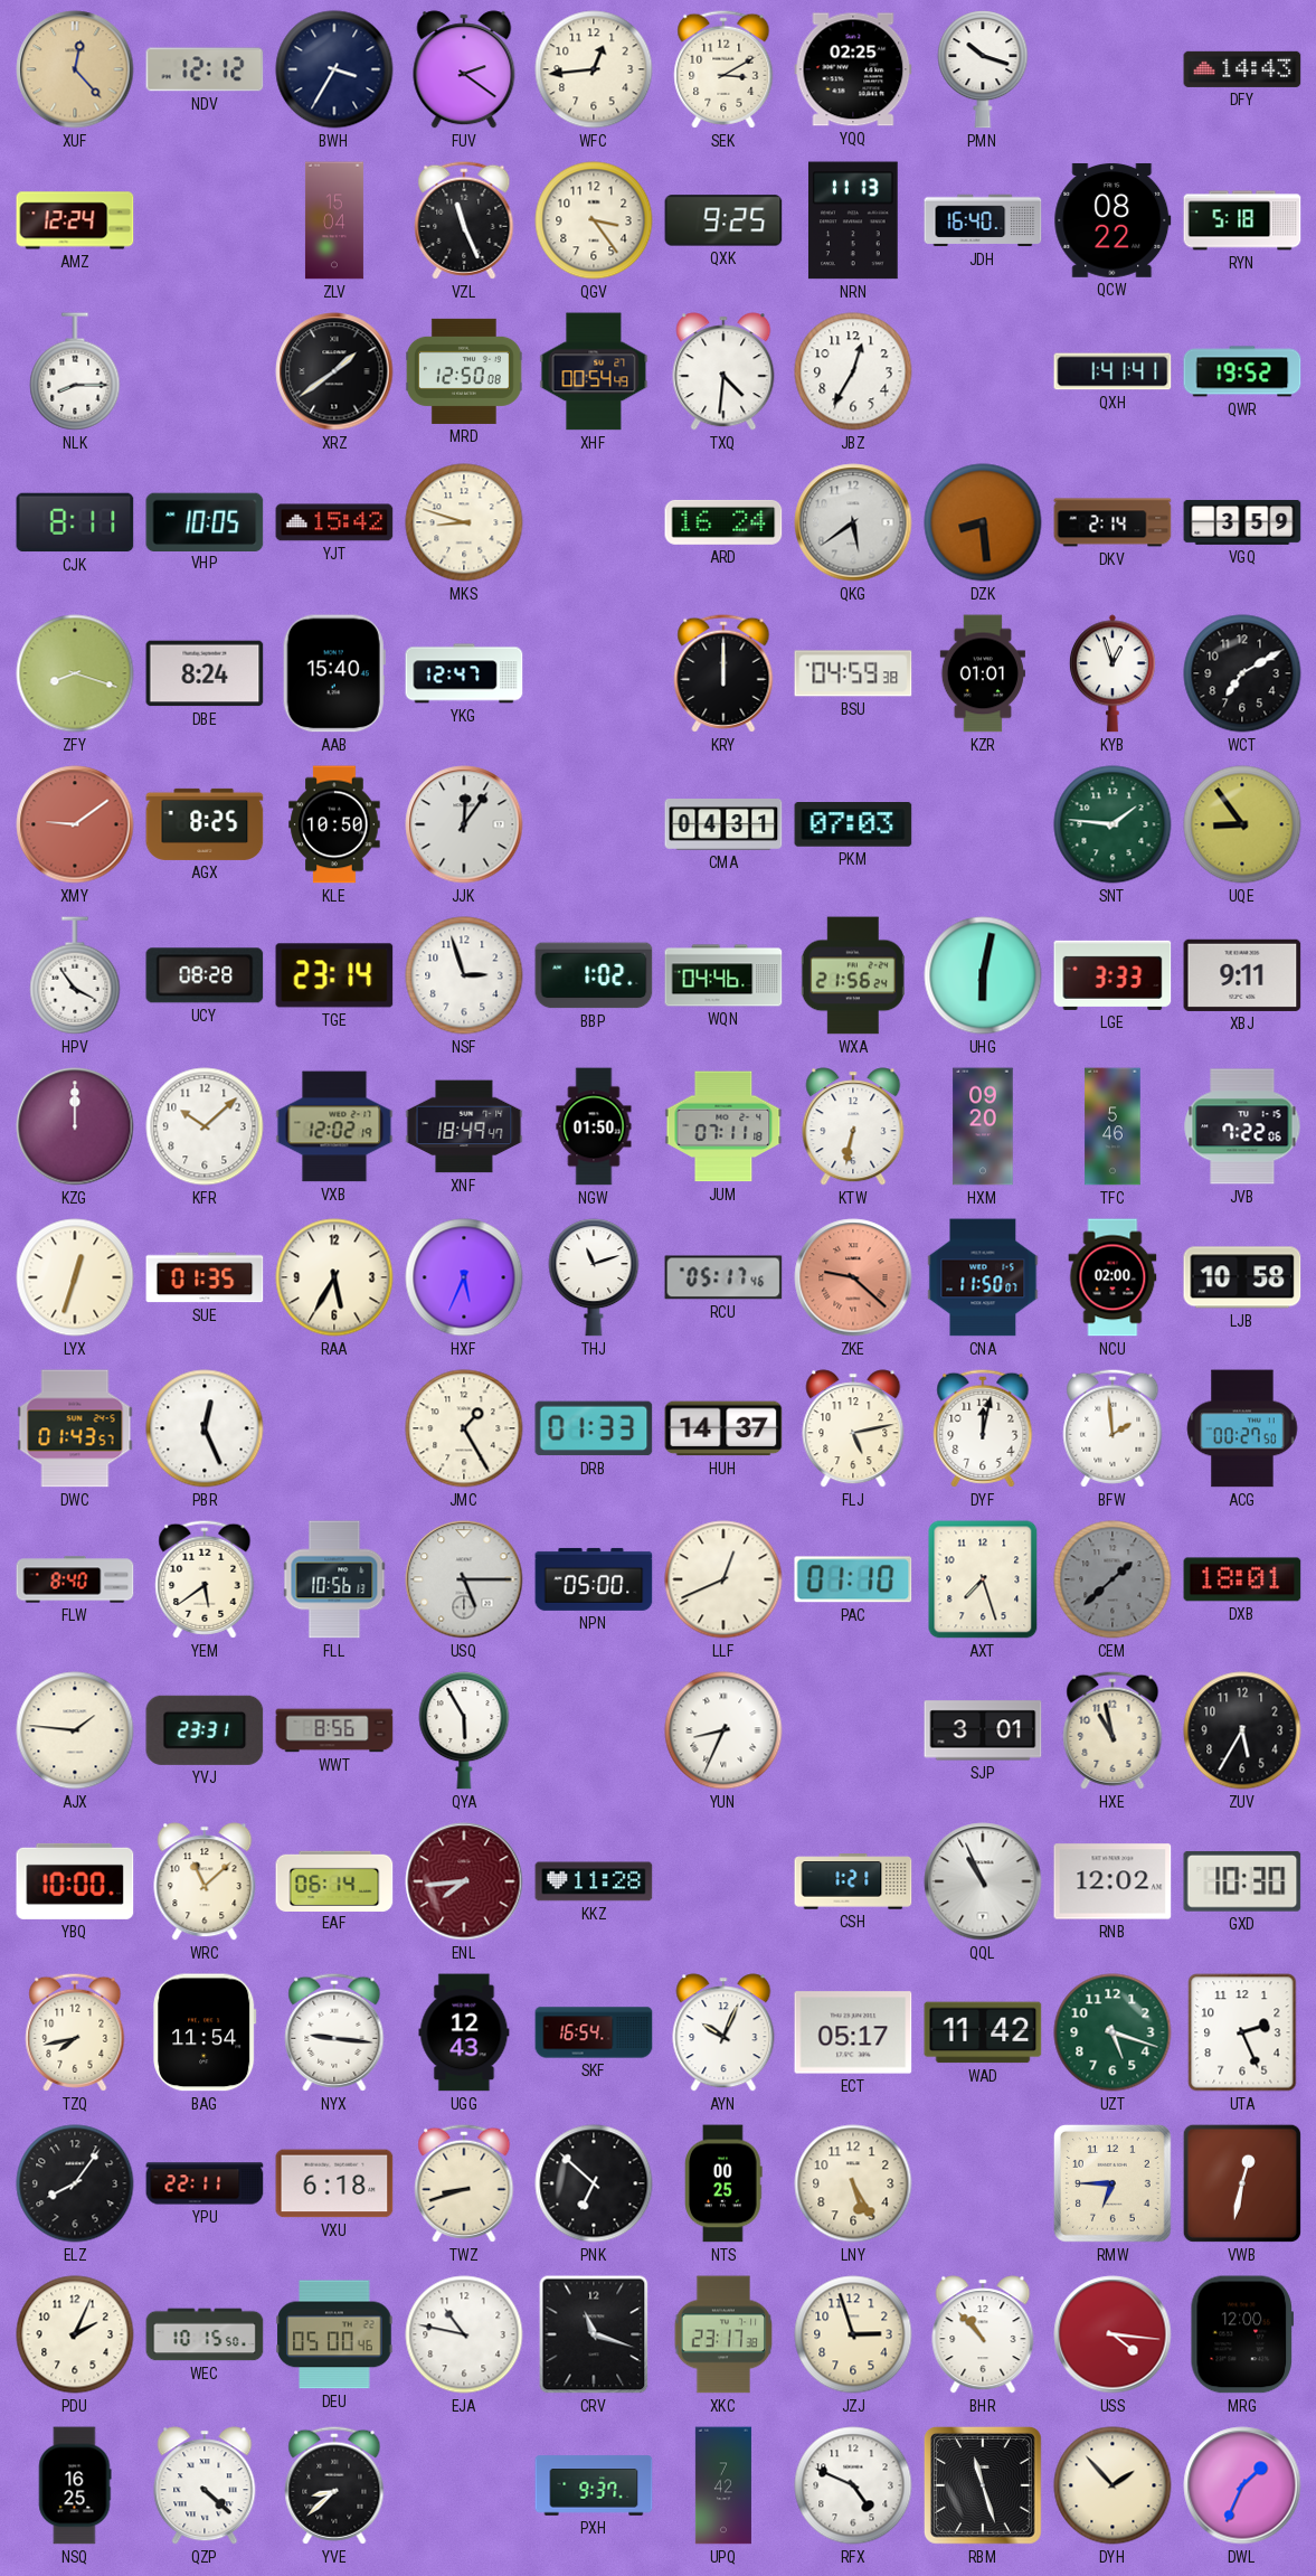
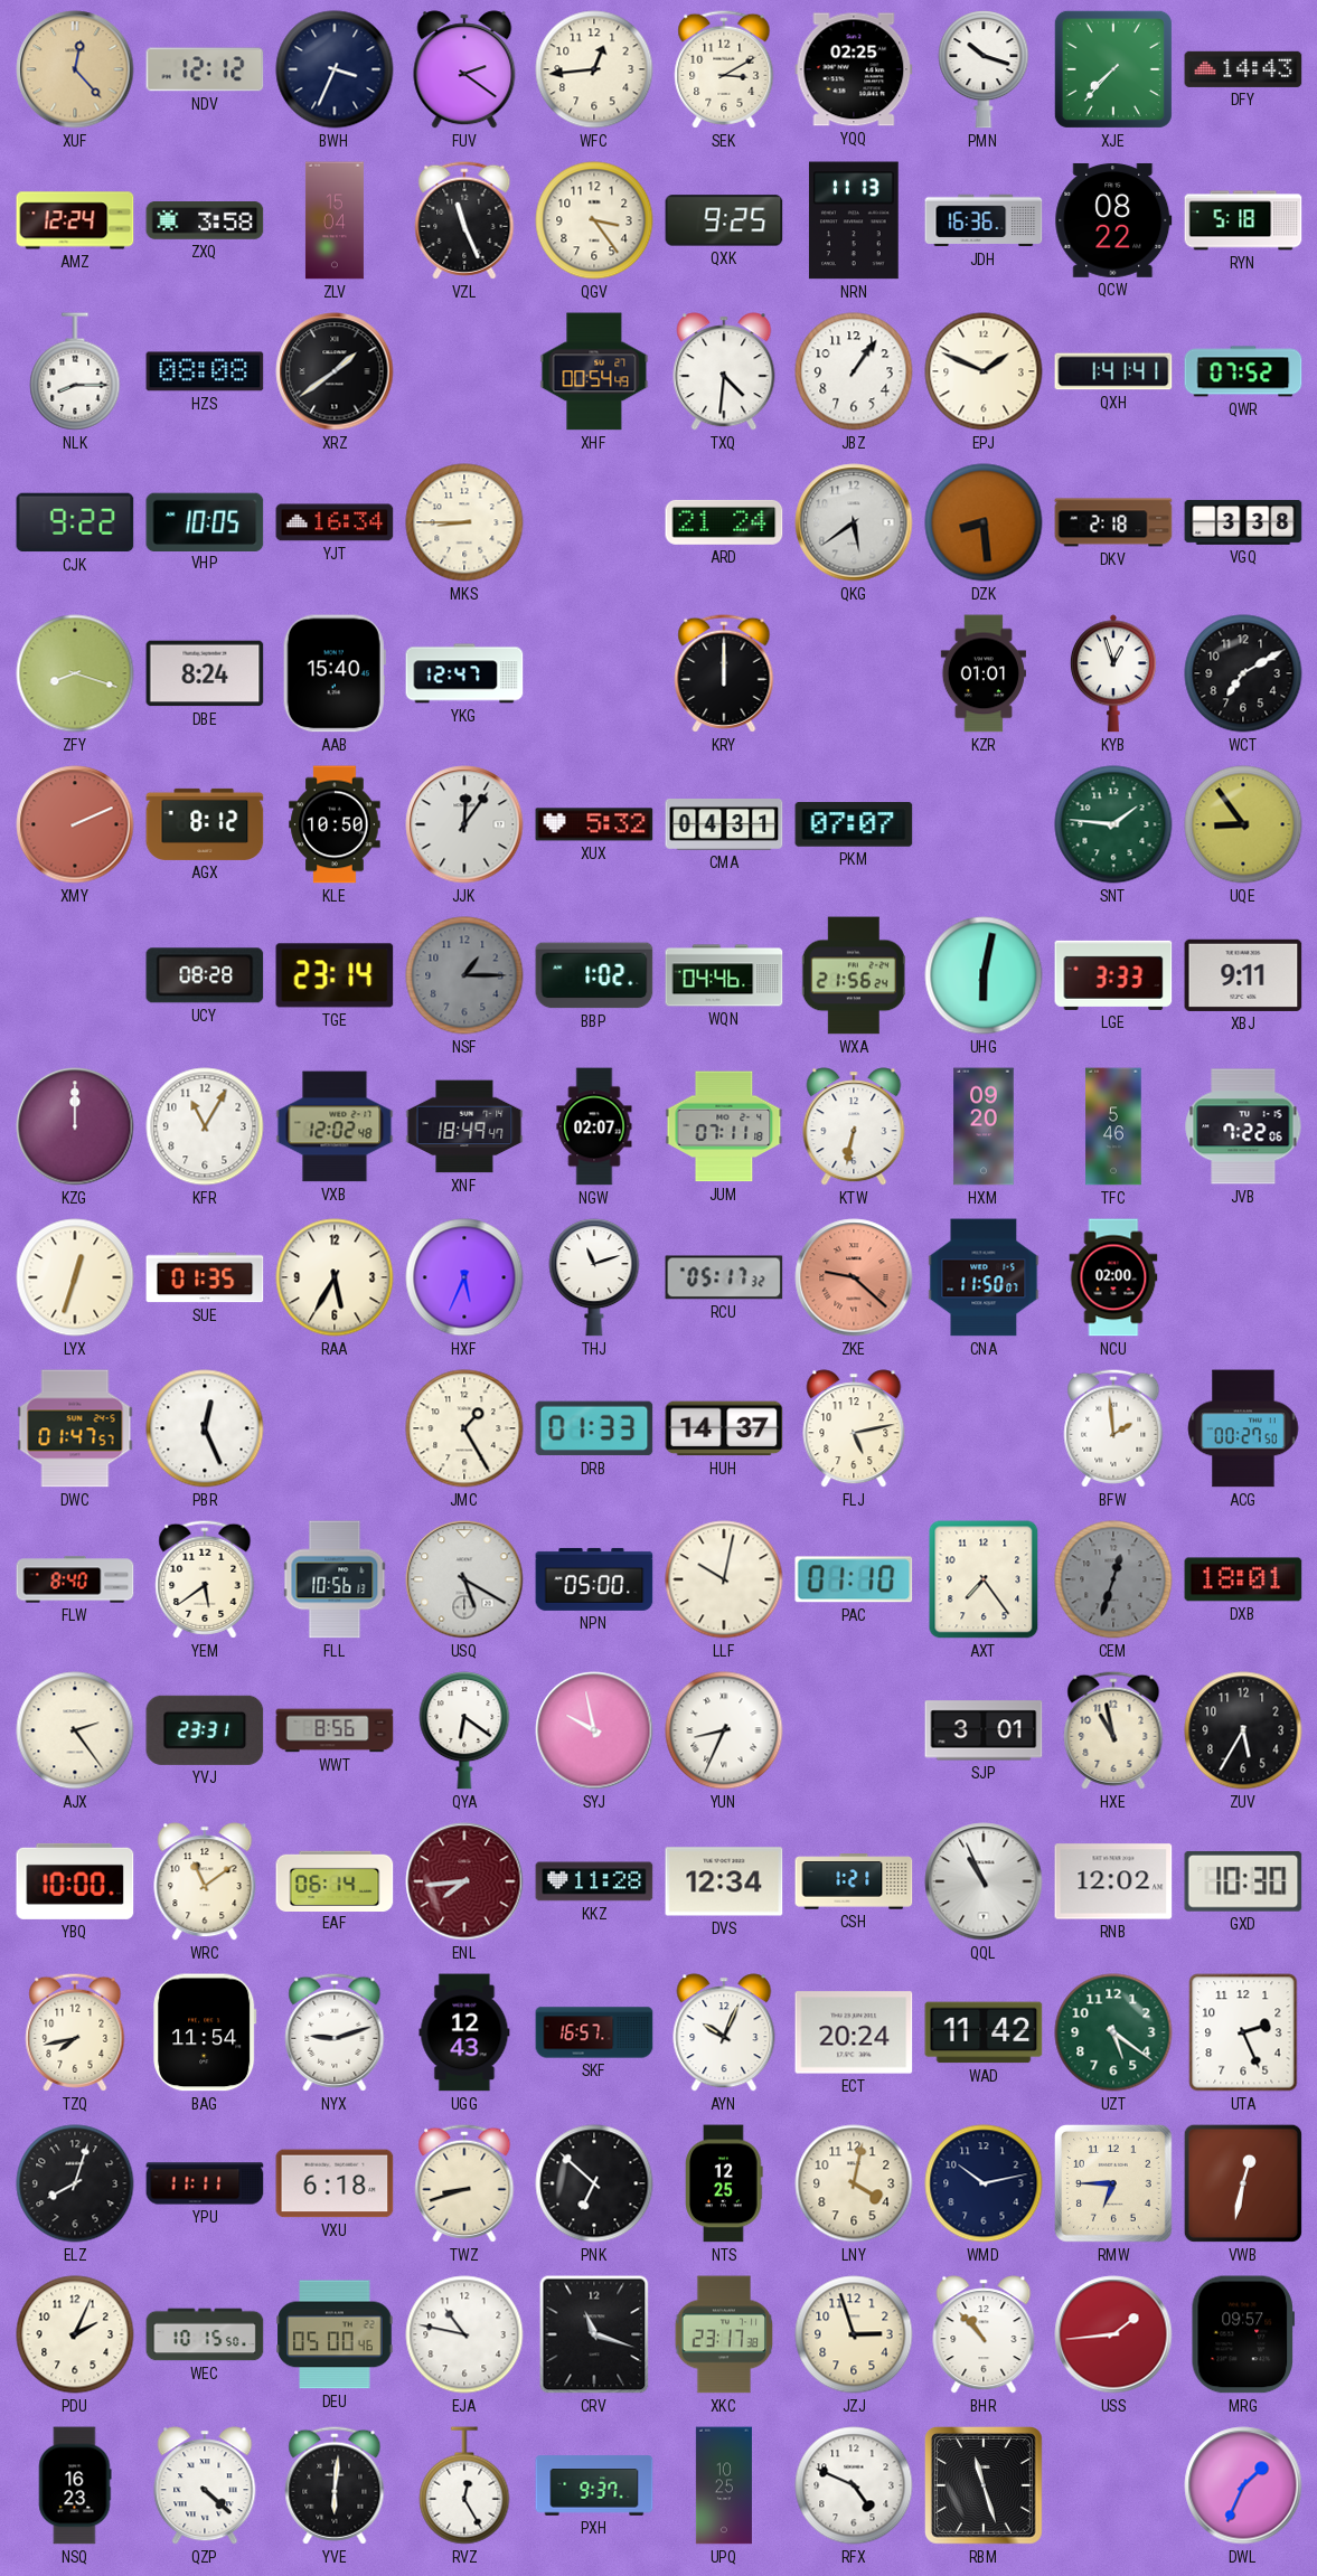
BWH: 3:35 -> 3:34 (335, 69)
XJE: none -> 7:37 (1113, 69)
ZXQ: none -> 3:58 (205, 221)
JDH: 16:40 -> 16:36 (984, 220)
HZS: none -> 08:08 (205, 371)
MRD: 12:50 -> none (464, 371)
JBZ: 12:35 -> 1:06 (854, 371)
EPJ: none -> 1:49 (984, 371)
QWR: 19:52 -> 07:52 (1243, 371)
CJK: 8:11 -> 9:22 (75, 522)
YJT: 15:42 -> 16:34 (335, 522)
MKS: 8:48 -> 8:45 (464, 522)
ARD: 16:24 -> 21:24 (724, 522)
DKV: 2:14 -> 2:18 (1113, 522)
VGQ: 3:59 -> 3:38 (1243, 522)
BSU: 04:59 -> none (853, 673)
XMY: 9:09 -> 2:11 (75, 824)
AGX: 8:25 -> 8:12 (205, 824)
XUX: none -> 5:32 (594, 824)
PKM: 07:03 -> 07:07 (854, 824)
HPV: 3:54 -> none (75, 975)
NSF: 2:57 -> 1:15 (464, 975)
NSF dial: white -> grey (464, 975)
KFR: 10:08 -> 11:05 (205, 1126)
VXB: 12:02:19 -> 12:02:48 (335, 1126)
NGW: 01:50 -> 02:07 (594, 1126)
RCU: 05:17:46 -> 05:17:32 (724, 1277)
LJB: 10:58 -> none (1242, 1277)
DWC: 01:43 -> 01:47 (75, 1428)
DYF: 12:02 -> none (983, 1428)
USQ: 5:15 -> 5:20 (464, 1579)
LLF: 12:41 -> 10:02 (724, 1579)
AXT: 7:27 -> 7:24 (984, 1579)
CEM: 1:38 -> 12:33 (1113, 1579)
AJX: 1:46 -> 2:24 (75, 1730)
QYA: 5:55 -> 6:21 (464, 1730)
SYJ: none -> 9:58 (594, 1730)
WRC: 11:08 -> 11:09 (205, 1881)
DVS: none -> 12:34 (724, 1881)
NYX: 9:16 -> 9:12 (335, 2032)
SKF: 16:54 -> 16:57 (594, 2032)
ECT: 05:17 -> 20:24 (854, 2032)
UZT: 5:18 -> 5:21 (1113, 2032)
ELZ: 8:06 -> 8:03 (75, 2183)
YPU: 22:11 -> 11:11 (205, 2183)
NTS: 00:25 -> 12:25 (724, 2183)
LNY: 5:25 -> 4:02 (854, 2183)
WMD: none -> 10:13 (984, 2183)
USS: 4:16 -> 1:44 (1113, 2334)
MRG: 12:00 -> 09:57 (1242, 2334)
NSQ: 16:25 -> 16:23 (75, 2485)
YVE: 8:38 -> 6:01 (335, 2485)
RVZ: none -> 12:25 (464, 2485)
UPQ: 7:42 -> 10:25 (724, 2485)
DYH: 1:53 -> none (1113, 2485)
